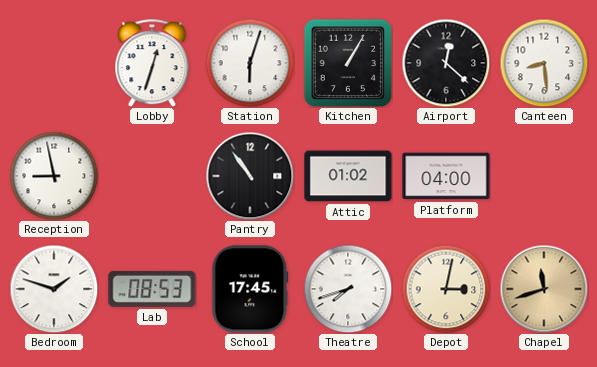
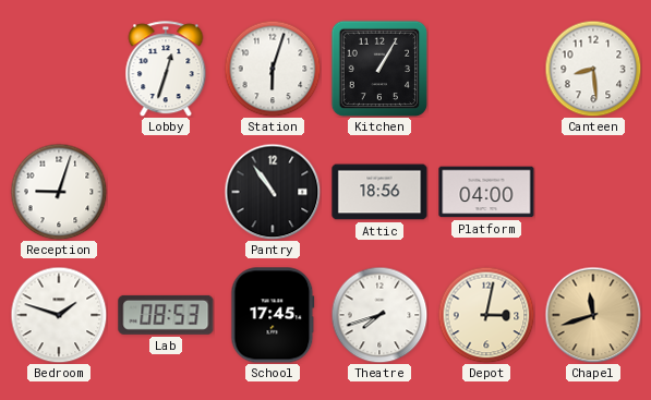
Airport: 12:22 -> none (446, 63)
Reception: 8:58 -> 9:03 (59, 192)
Attic: 01:02 -> 18:56 (379, 192)
